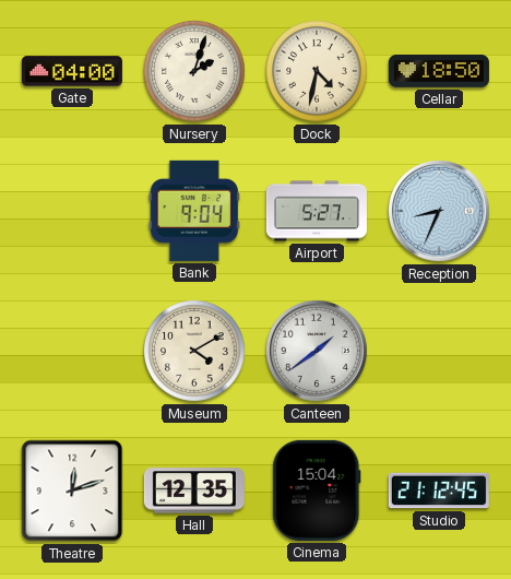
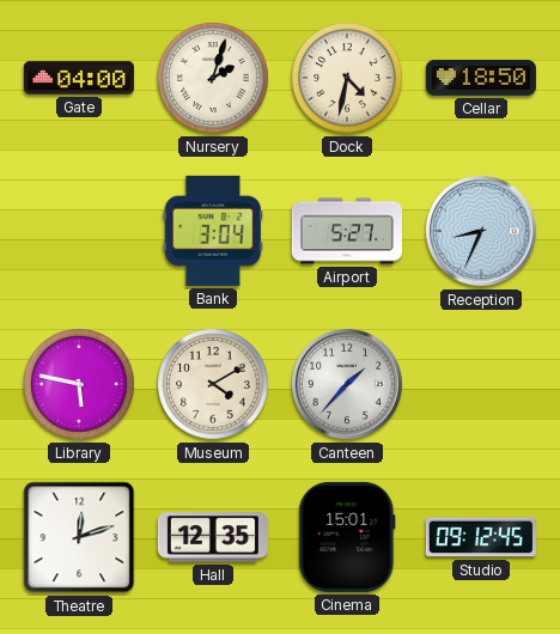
Bank: 9:04 -> 3:04 (213, 231)
Library: none -> 5:47 (80, 385)
Canteen: 1:39 -> 1:37 (347, 384)
Cinema: 15:04 -> 15:01 (347, 537)
Studio: 21:12 -> 09:12 (481, 537)
